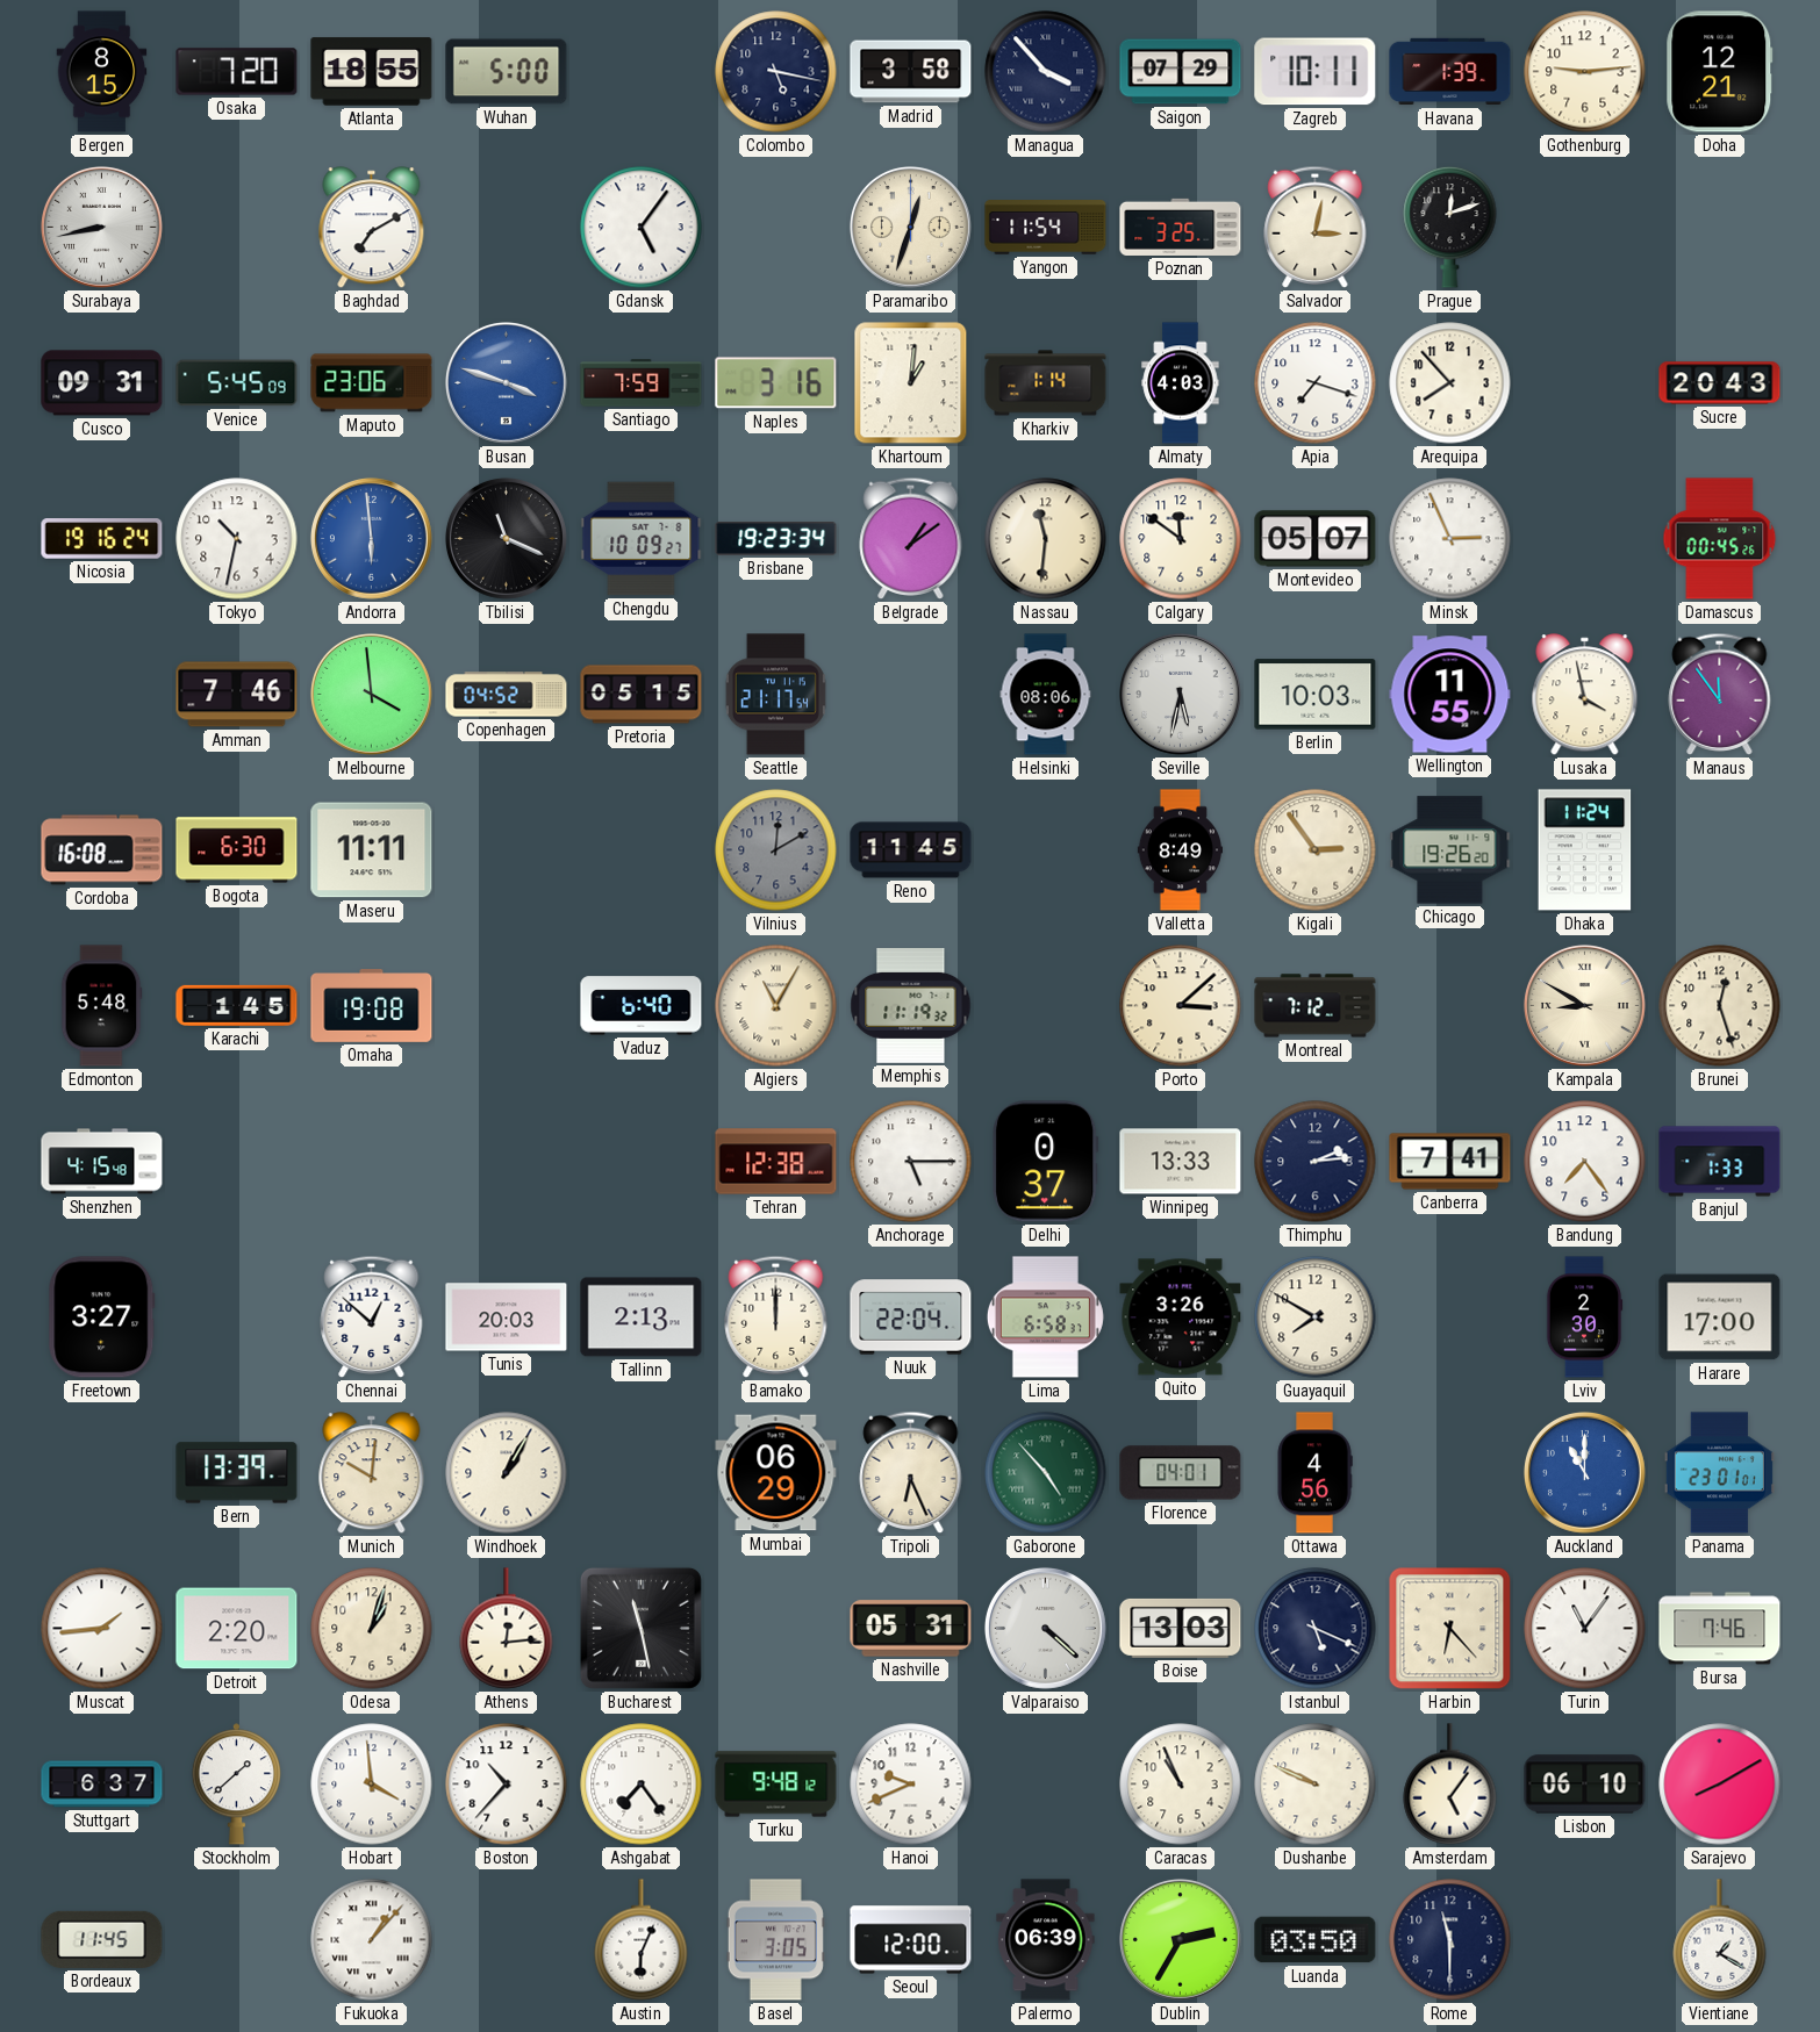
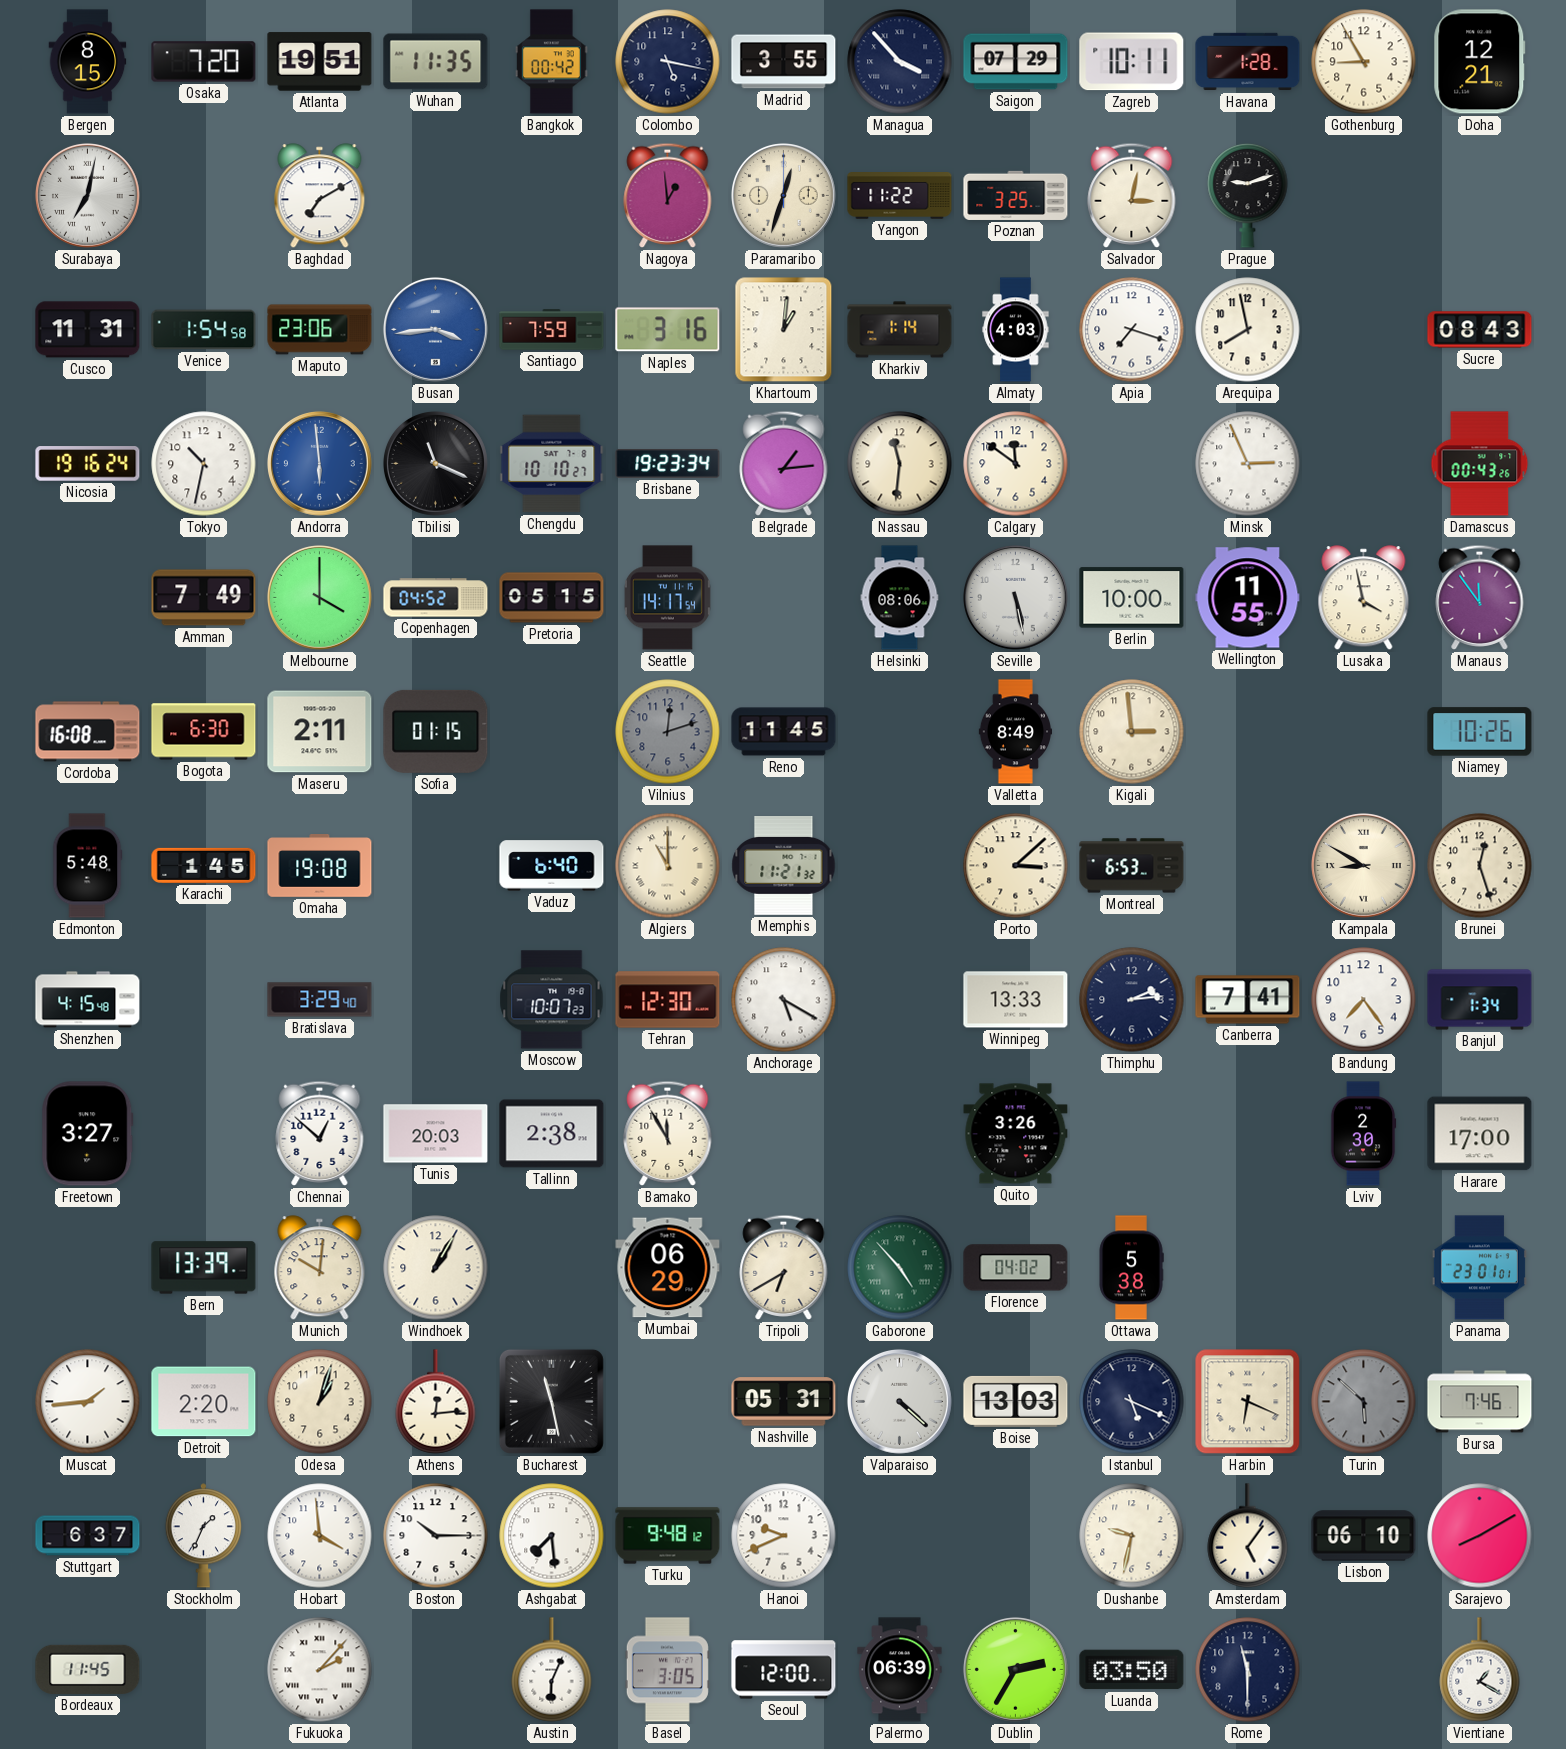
Atlanta: 18:55 -> 19:51 (320, 62)
Wuhan: 5:00 -> 11:35 (436, 62)
Bangkok: none -> 00:42 (552, 62)
Madrid: 3:58 -> 3:55 (784, 62)
Havana: 1:39 -> 1:28 (1248, 62)
Gothenburg: 9:14 -> 8:55 (1364, 62)
Surabaya: 8:43 -> 7:02 (87, 195)
Gdansk: 5:06 -> none (642, 228)
Nagoya: none -> 12:59 (668, 195)
Yangon: 11:54 -> 11:22 (900, 196)
Prague: 12:12 -> 9:12 (1248, 195)
Cusco: 09:31 -> 11:31 (88, 330)
Venice: 5:45 -> 1:54 (204, 330)
Busan: 3:48 -> 3:44 (435, 329)
Arequipa: 7:53 -> 7:58 (1248, 330)
Sucre: 20:43 -> 08:43 (1480, 330)
Chengdu: 10:09 -> 10:10 (552, 464)
Belgrade: 1:09 -> 1:14 (784, 463)
Montevideo: 05:07 -> none (1316, 539)
Damascus: 00:45 -> 00:43 (1480, 464)
Amman: 7:46 -> 7:49 (204, 598)
Melbourne: 3:59 -> 4:00 (319, 597)
Seattle: 21:17 -> 14:17 (667, 598)
Seville: 5:32 -> 5:28 (1015, 597)
Berlin: 10:03 -> 10:00 (1132, 598)
Maseru: 11:11 -> 2:11 (320, 732)
Sofia: none -> 01:15 (436, 731)
Vilnius: 12:10 -> 12:12 (668, 732)
Kigali: 2:54 -> 2:59 (1132, 732)
Chicago: 19:26 -> none (1450, 850)
Dhaka: 11:24 -> none (1585, 850)
Niamey: none -> 10:26 (1480, 732)
Algiers: 11:05 -> 11:00 (668, 866)
Memphis: 11:19 -> 11:21 (784, 866)
Montreal: 7:12 -> 6:53 (1132, 866)
Bratislava: none -> 3:29 (320, 1000)
Moscow: none -> 10:07 (552, 1000)
Tehran: 12:38 -> 12:30 (668, 1000)
Anchorage: 5:15 -> 5:20 (784, 1000)
Delhi: 0:37 -> none (1046, 1162)
Banjul: 1:33 -> 1:34 (1480, 1000)
Tallinn: 2:13 -> 2:38 (552, 1134)
Bamako: 12:00 -> 11:55 (668, 1133)
Nuuk: 22:04 -> none (911, 1317)
Lima: 6:58 -> none (1045, 1317)
Guayaquil: 7:50 -> none (1316, 1317)
Tripoli: 6:26 -> 6:40 (784, 1267)
Florence: 04:01 -> 04:02 (1016, 1268)
Ottawa: 4:56 -> 5:38 (1131, 1268)
Auckland: 11:00 -> none (1584, 1472)
Harbin: 6:23 -> 6:19 (1248, 1402)
Turin: 11:06 -> 5:52 (1364, 1402)
Turin dial: white -> grey (1364, 1402)
Stockholm: 1:38 -> 1:34 (203, 1536)
Boston: 10:37 -> 10:15 (436, 1536)
Ashgabat: 7:24 -> 7:29 (552, 1536)
Caracas: 10:56 -> none (1181, 1785)
Dushanbe: 9:49 -> 9:32 (1132, 1536)
Fukuoka: 1:07 -> 2:07 (320, 1670)
